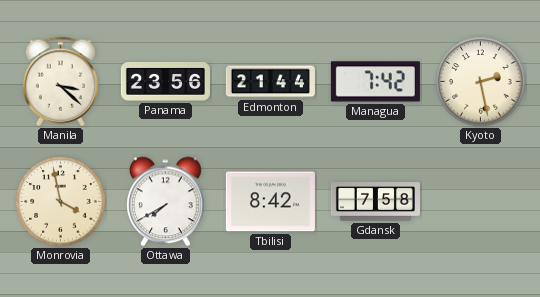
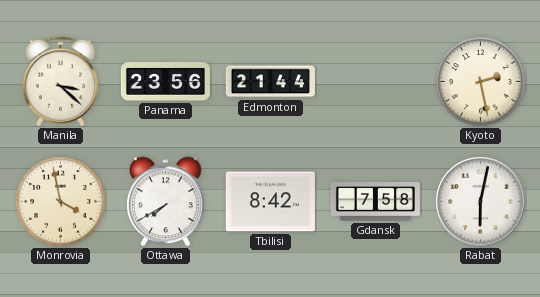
Managua: 7:42 -> none (375, 82)
Rabat: none -> 6:02 (481, 202)
